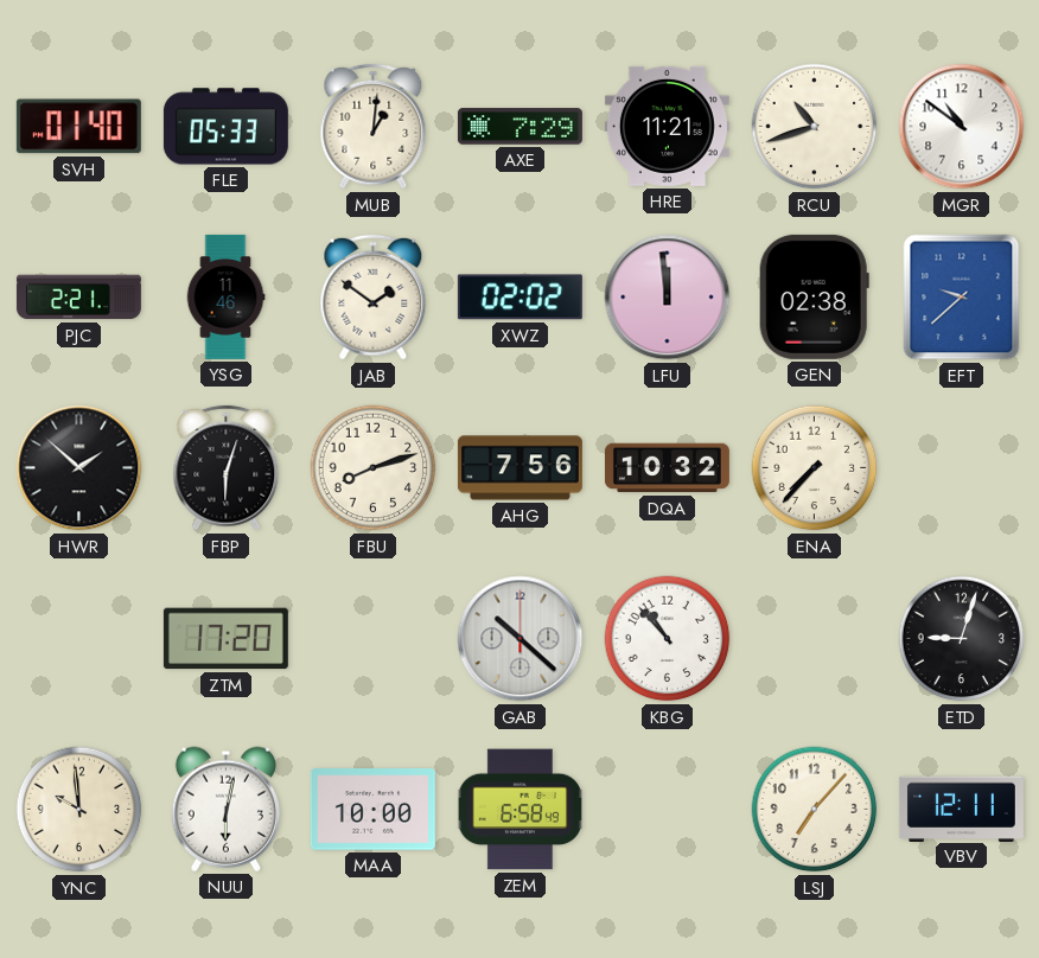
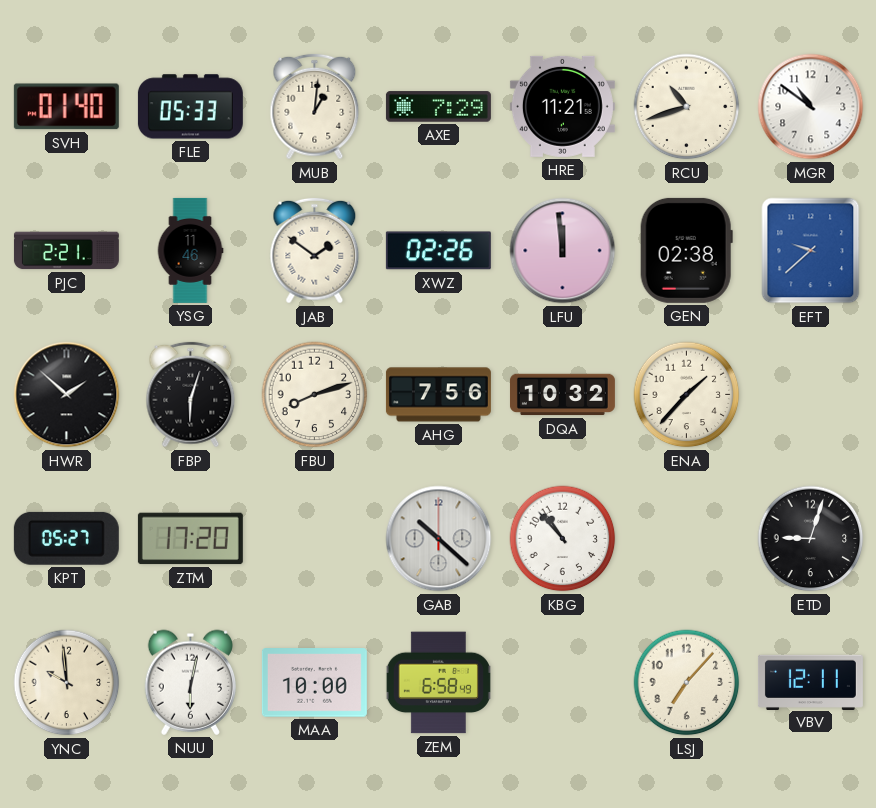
XWZ: 02:02 -> 02:26 (438, 251)
ENA: 7:37 -> 1:37 (687, 395)
KPT: none -> 05:27 (66, 538)
